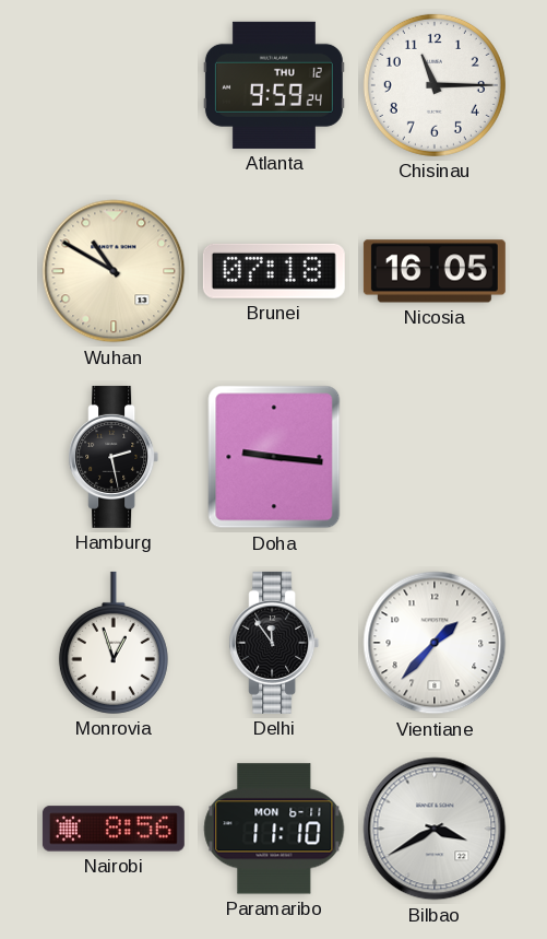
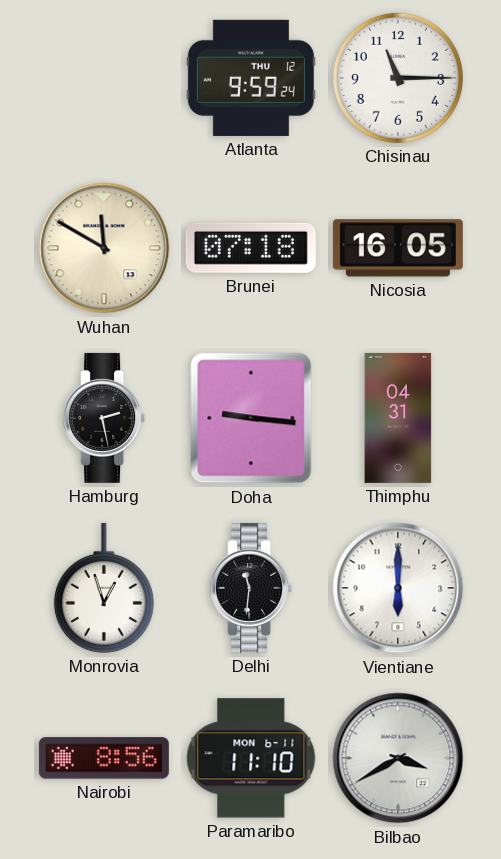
Wuhan: 10:50 -> 11:50 (104, 248)
Thimphu: none -> 04:31 (398, 418)
Delhi: 11:54 -> 11:31 (251, 588)
Vientiane: 1:37 -> 6:00 (398, 588)
